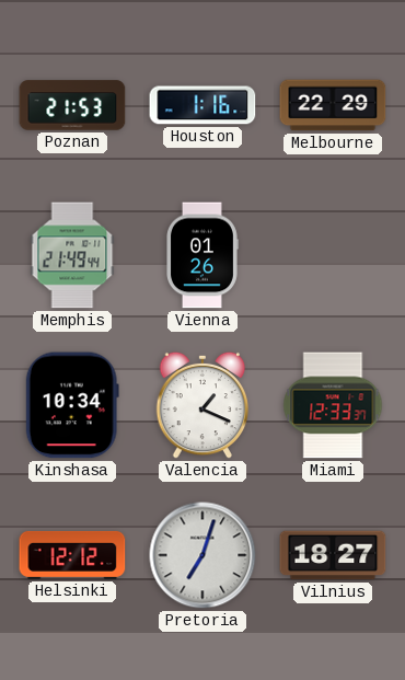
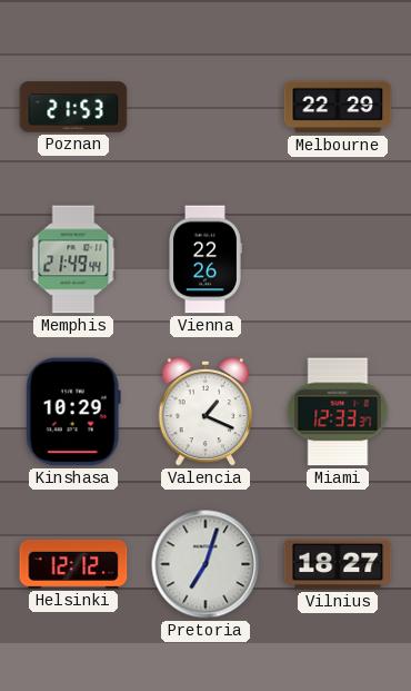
Houston: 1:16 -> none (202, 105)
Vienna: 01:26 -> 22:26 (205, 259)
Kinshasa: 10:34 -> 10:29 (73, 412)
